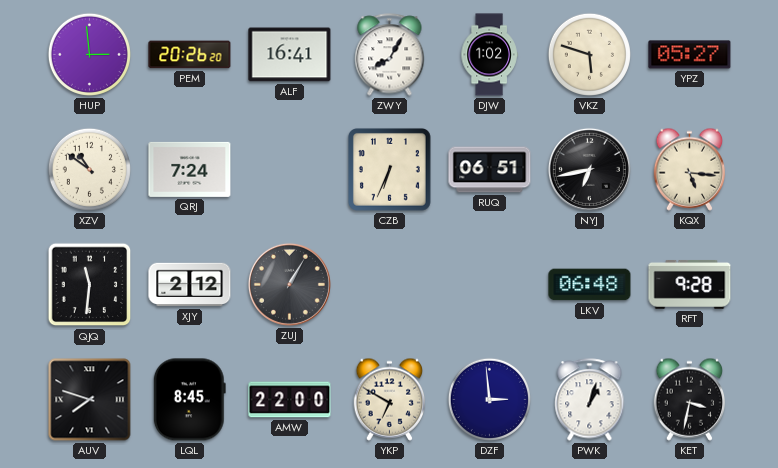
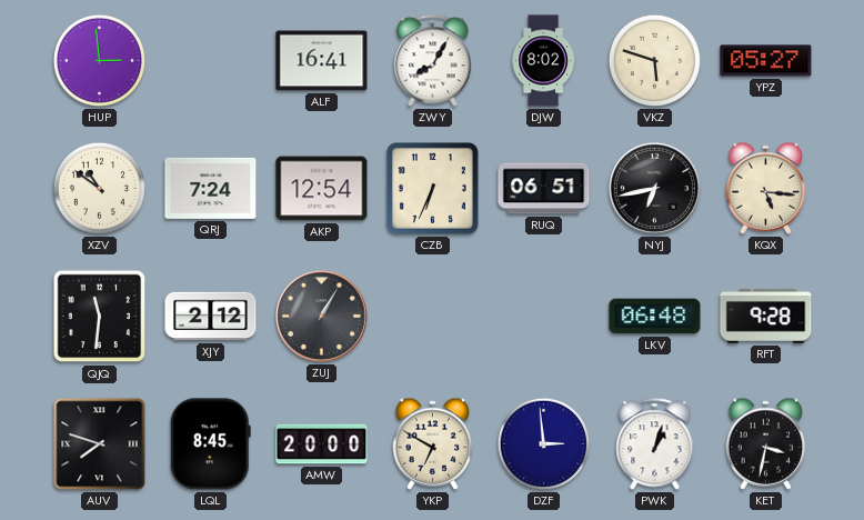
PEM: 20:26 -> none (190, 55)
DJW: 1:02 -> 8:02 (543, 61)
AKP: none -> 12:54 (322, 189)
AMW: 22:00 -> 20:00 (322, 444)
